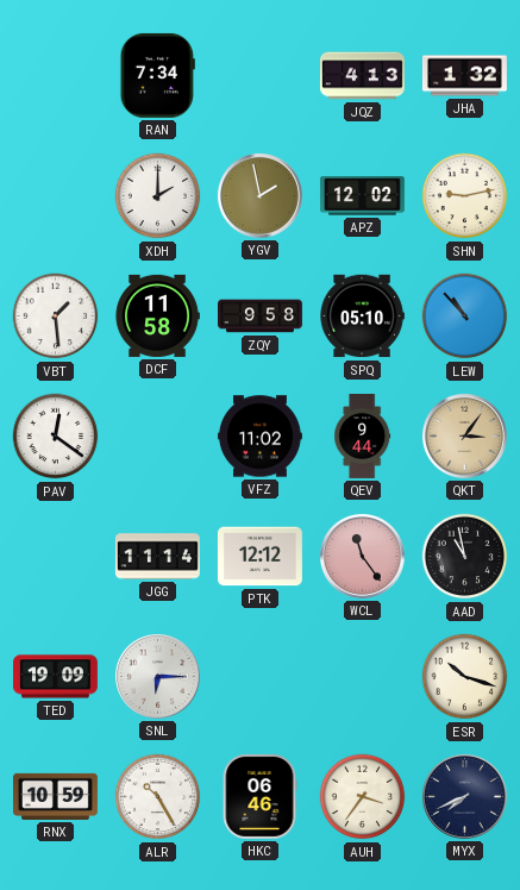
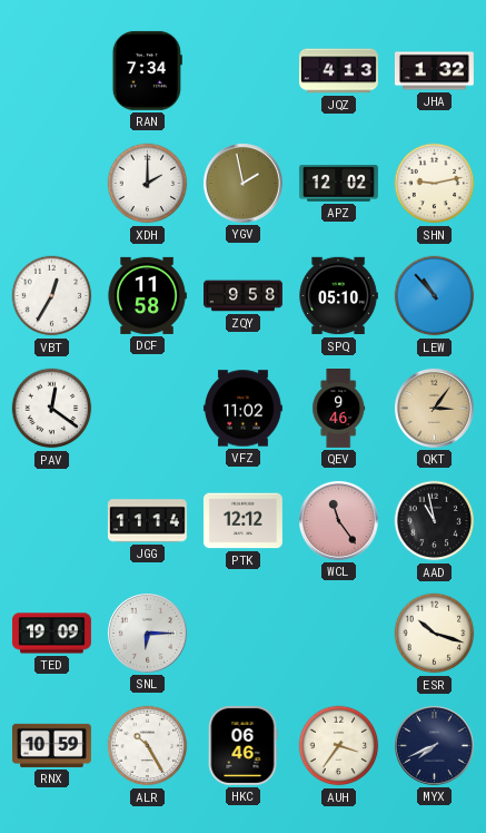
VBT: 1:29 -> 12:35 (52, 296)
QEV: 9:44 -> 9:46 (339, 409)
